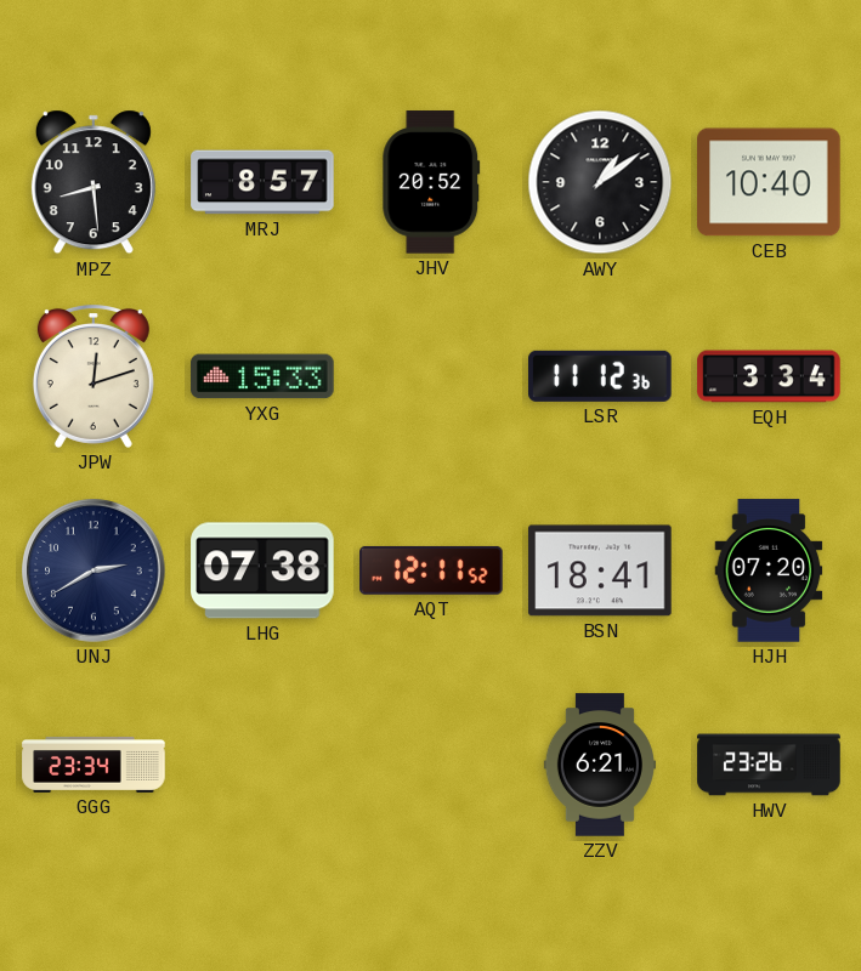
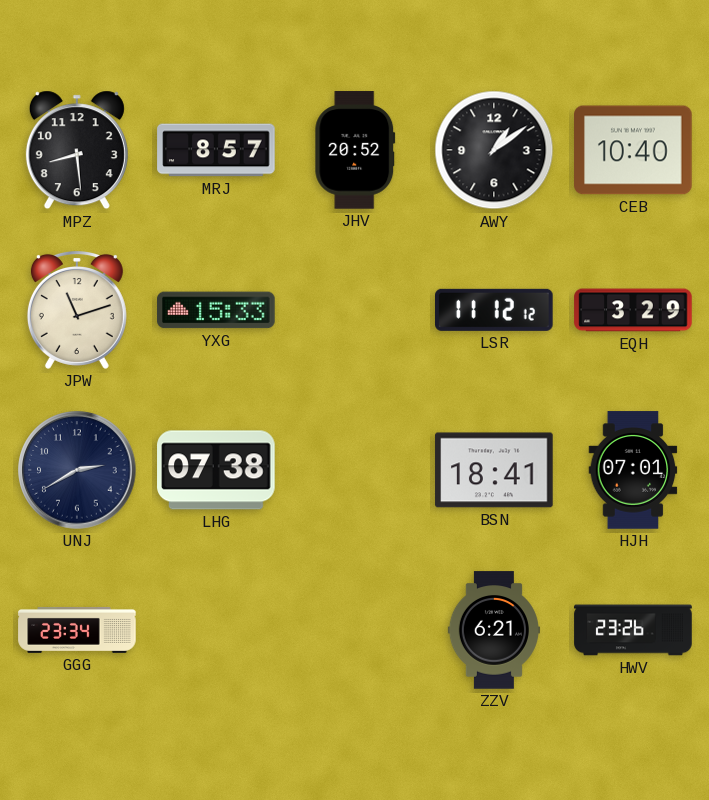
JPW: 12:12 -> 11:12 (77, 311)
LSR: 11:12:36 -> 11:12:12 (495, 310)
EQH: 3:34 -> 3:29 (633, 310)
AQT: 12:11 -> none (431, 570)
HJH: 07:20 -> 07:01 (633, 470)
